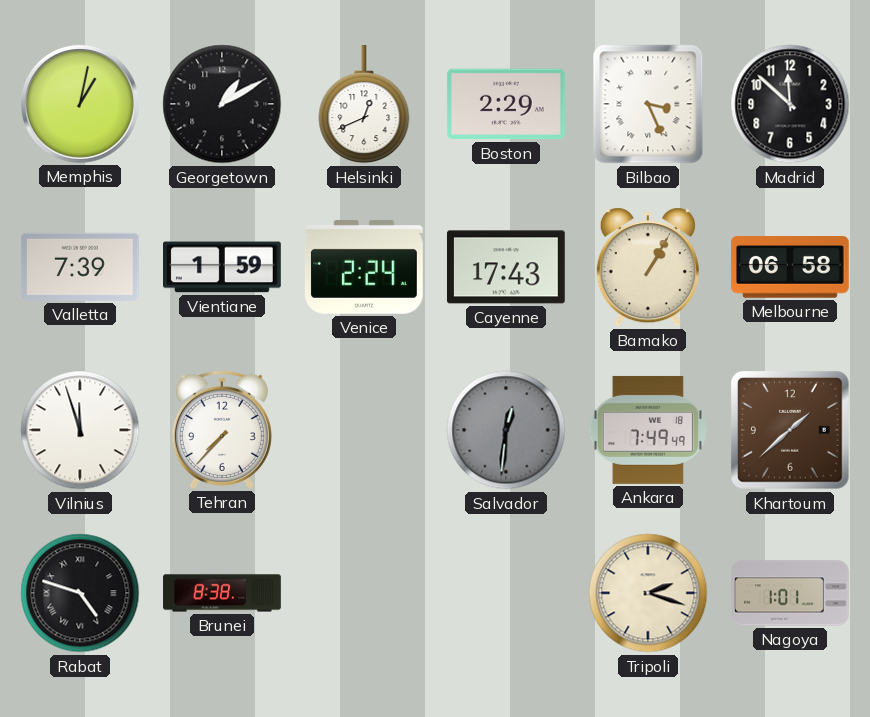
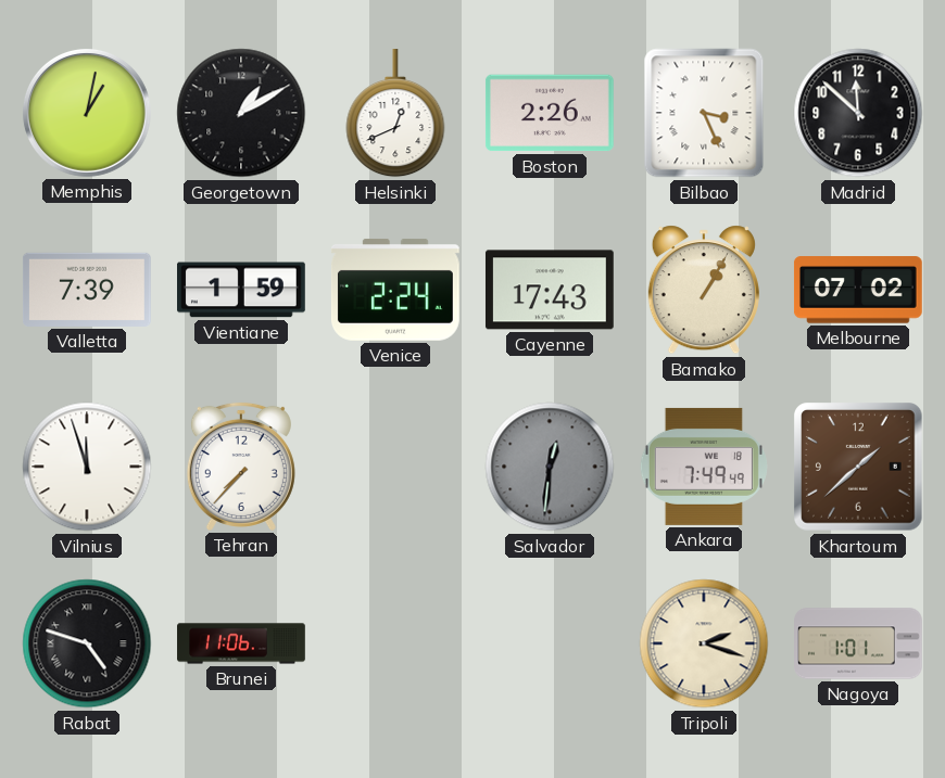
Boston: 2:29 -> 2:26 (550, 113)
Melbourne: 06:58 -> 07:02 (858, 290)
Brunei: 8:38 -> 11:06 (241, 643)
